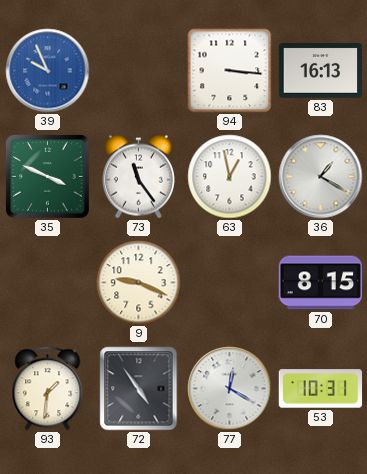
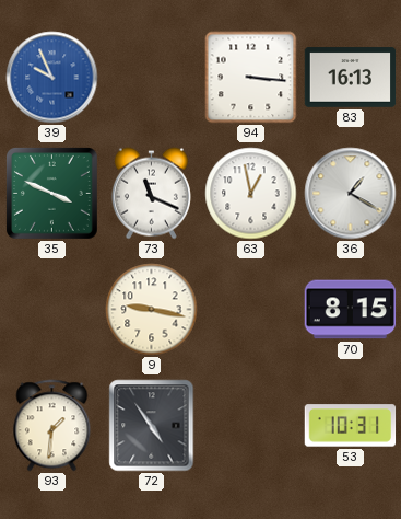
73: 11:24 -> 11:19 (151, 194)
9: 9:19 -> 9:17 (152, 310)
77: 12:20 -> none (230, 389)
